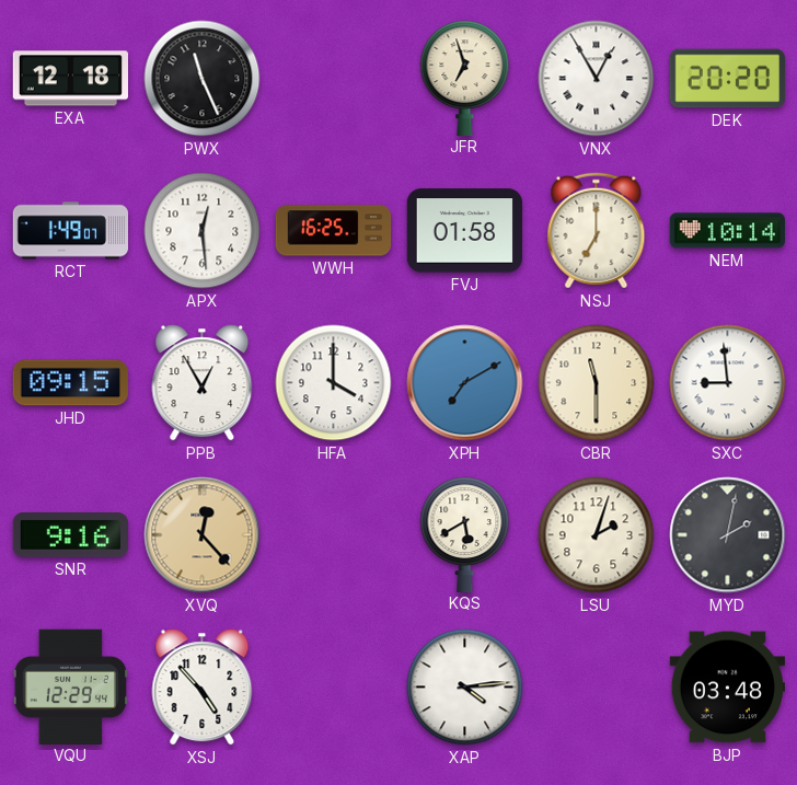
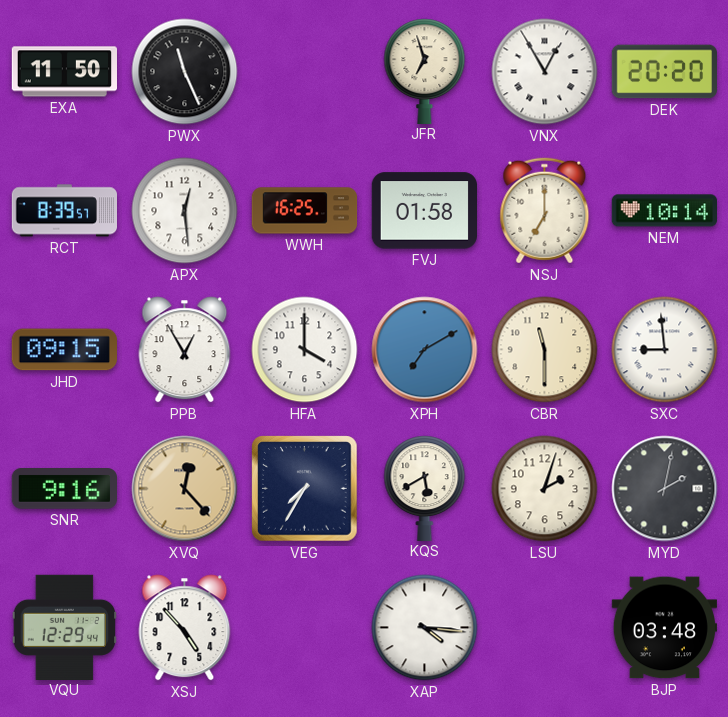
EXA: 12:18 -> 11:50 (64, 72)
RCT: 1:49 -> 8:39 (64, 211)
VEG: none -> 7:35 (305, 489)
XAP: 4:14 -> 4:16 (425, 628)
